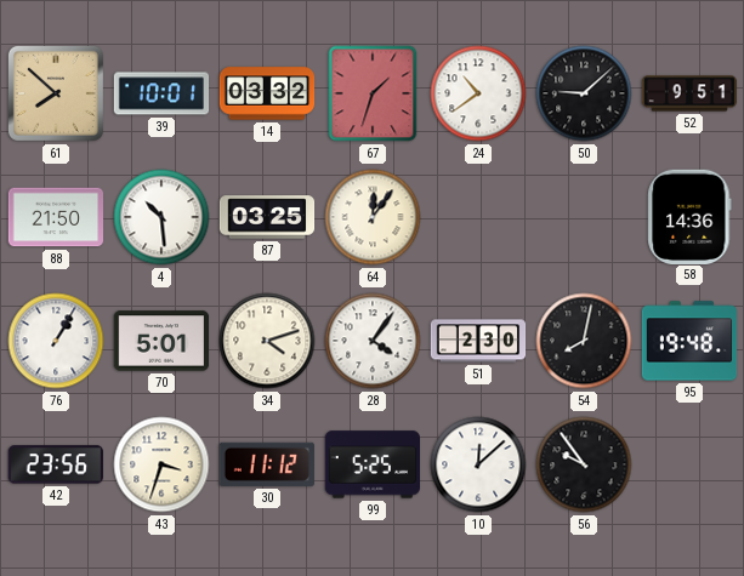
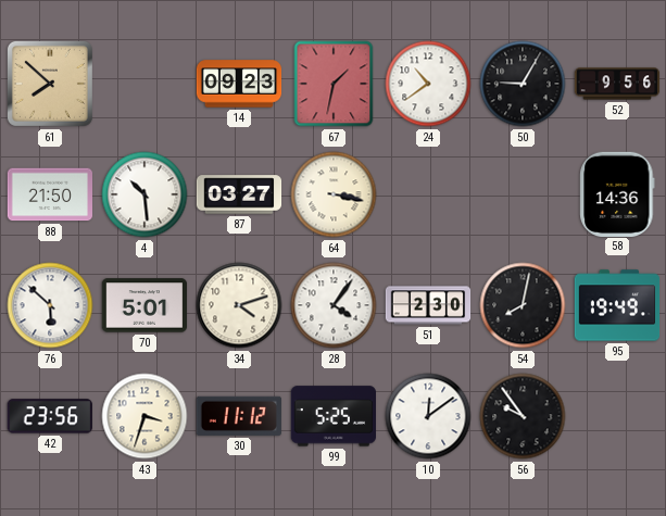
39: 10:01 -> none (161, 93)
14: 03:32 -> 09:23 (239, 84)
67: 1:33 -> 1:32 (334, 84)
50: 9:08 -> 9:05 (523, 84)
52: 9:51 -> 9:56 (617, 84)
87: 03:25 -> 03:27 (239, 194)
64: 12:06 -> 3:17 (334, 194)
76: 1:05 -> 5:52 (50, 305)
95: 19:48 -> 19:49 (617, 305)
10: 12:08 -> 12:09 (428, 416)
